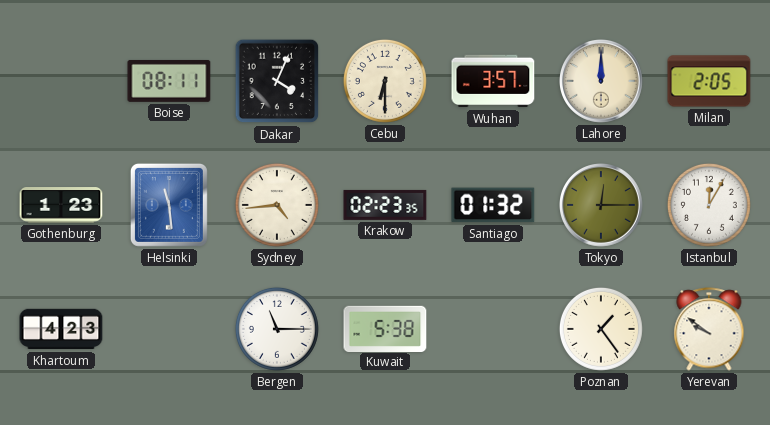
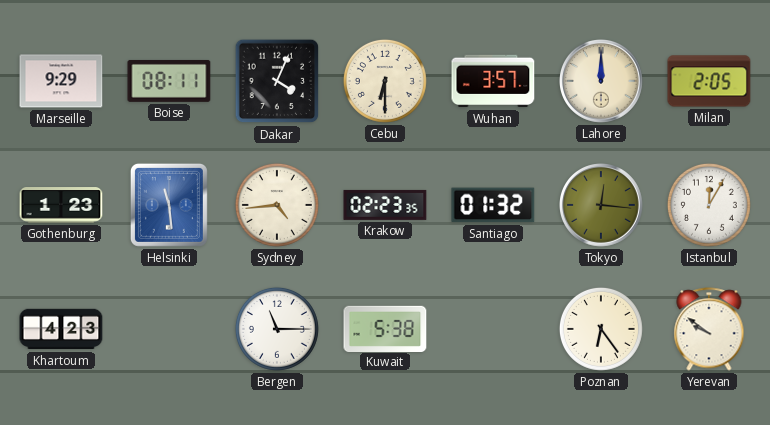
Marseille: none -> 9:29 (61, 81)
Tokyo: 12:15 -> 12:16 (602, 206)
Poznan: 1:24 -> 6:24 (601, 329)
